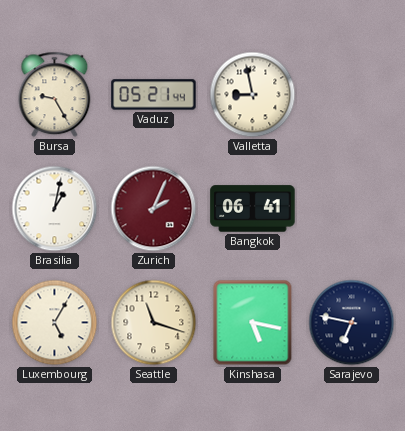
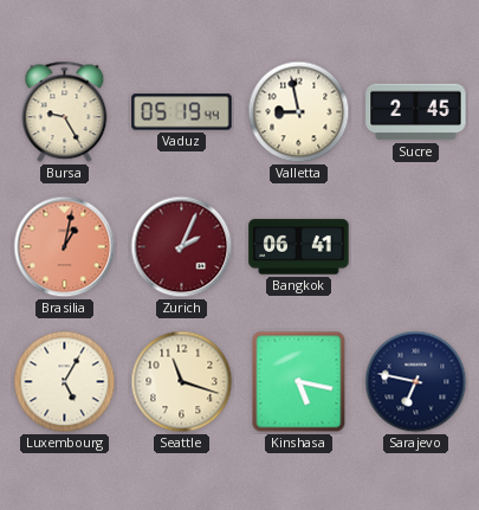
Vaduz: 05:21 -> 05:19 (182, 112)
Sucre: none -> 2:45 (416, 112)
Brasilia dial: white -> salmon (65, 247)
